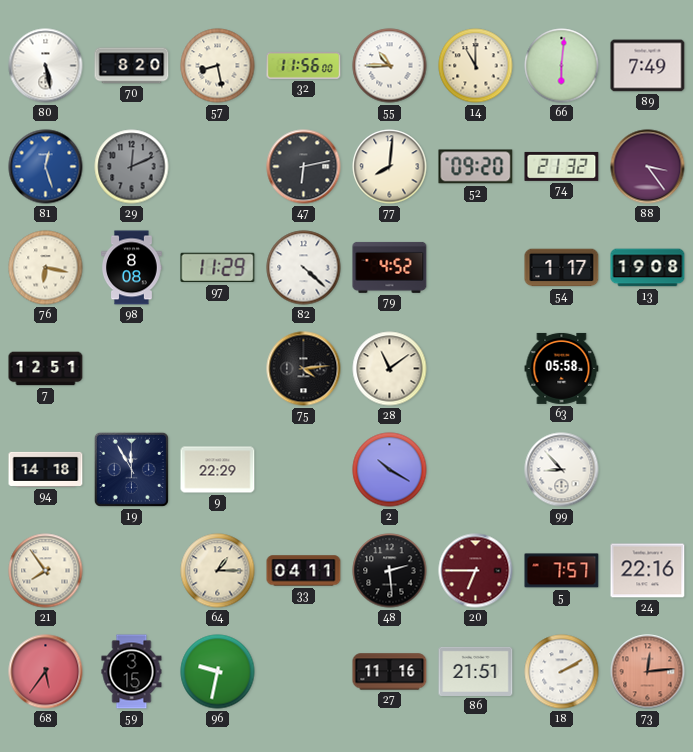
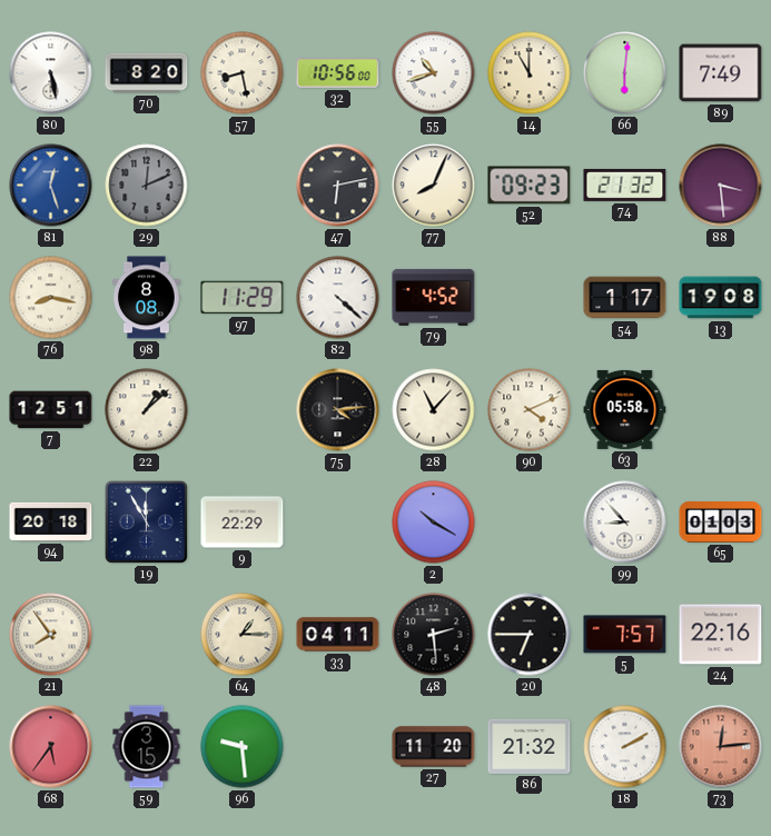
32: 11:56 -> 10:56 (338, 73)
55: 10:45 -> 10:42 (434, 73)
77: 8:01 -> 8:04 (434, 186)
52: 09:20 -> 09:23 (530, 186)
88: 3:24 -> 3:29 (721, 186)
76: 6:17 -> 8:17 (51, 298)
22: none -> 1:08 (147, 410)
28: 11:09 -> 11:07 (434, 410)
90: none -> 4:11 (530, 410)
94: 14:18 -> 20:18 (51, 521)
65: none -> 01:03 (721, 522)
20 dial: burgundy -> black (530, 635)
96: 9:32 -> 9:29 (243, 747)
27: 11:16 -> 11:20 (434, 747)
86: 21:51 -> 21:32 (530, 746)
